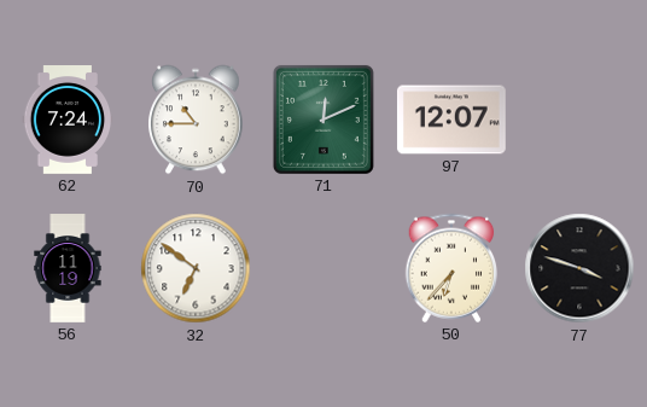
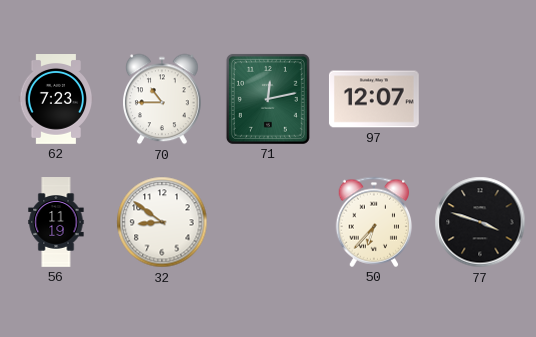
62: 7:24 -> 7:23 (56, 100)
71: 12:11 -> 12:13 (268, 99)
32: 6:51 -> 8:51 (162, 222)
